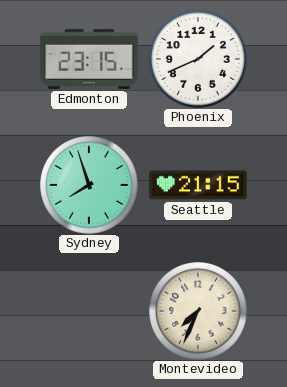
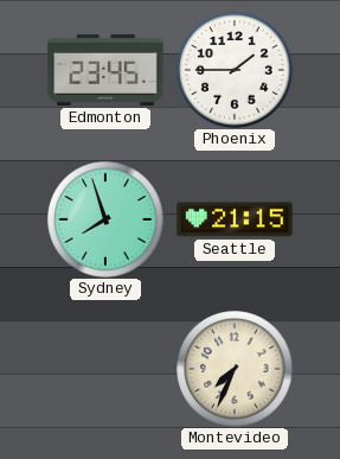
Edmonton: 23:15 -> 23:45 (105, 70)
Phoenix: 1:41 -> 1:45 (235, 70)
